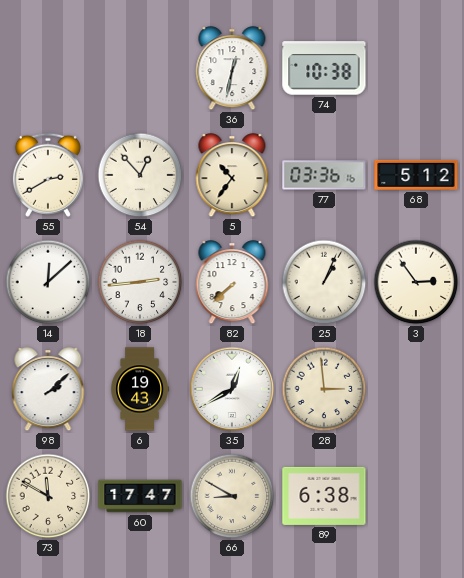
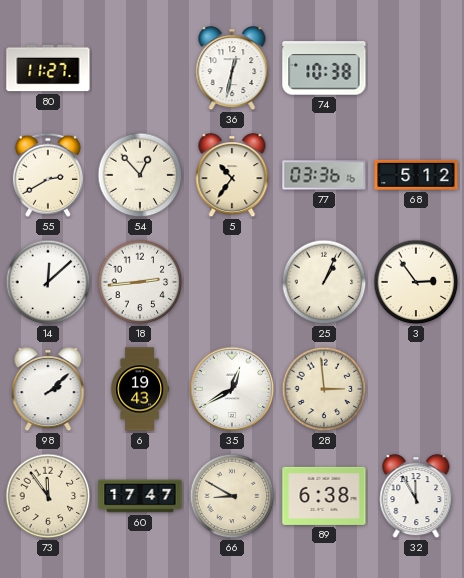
80: none -> 11:27 (48, 68)
82: 7:38 -> none (232, 283)
73: 11:50 -> 11:54 (48, 496)
32: none -> 11:55 (416, 497)
